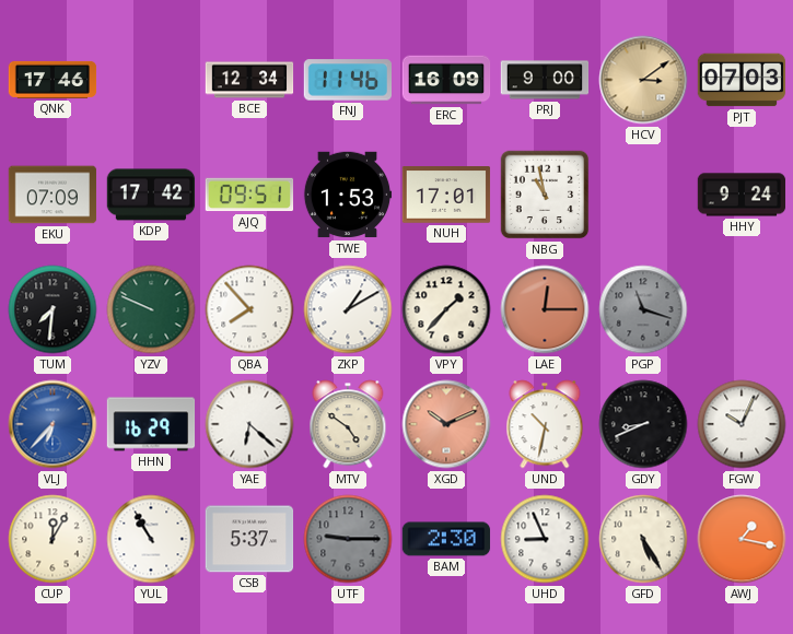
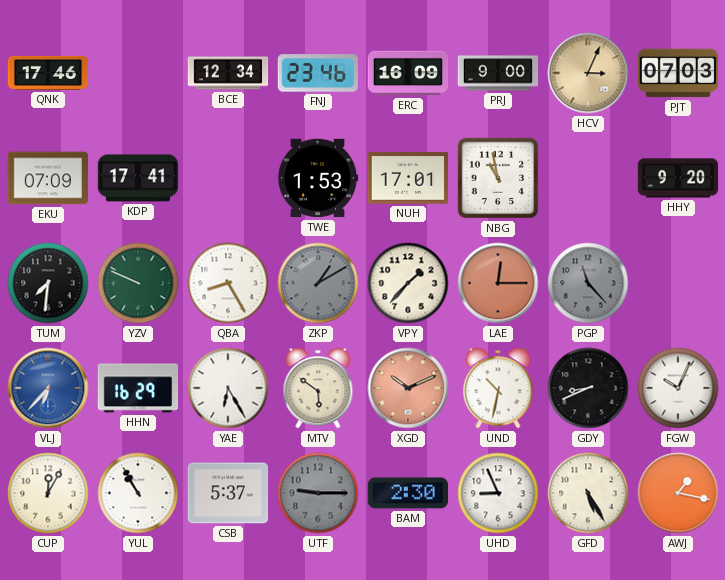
FNJ: 11:46 -> 23:46 (317, 73)
HCV: 3:09 -> 3:04 (588, 73)
KDP: 17:42 -> 17:41 (138, 178)
AJQ: 09:51 -> none (249, 195)
HHY: 9:24 -> 9:20 (678, 178)
QBA: 7:53 -> 8:25 (228, 283)
ZKP dial: white -> grey (318, 283)
PGP: 11:18 -> 11:23 (588, 283)
YAE: 6:22 -> 6:25 (228, 388)
MTV: 4:51 -> 5:51 (318, 388)
